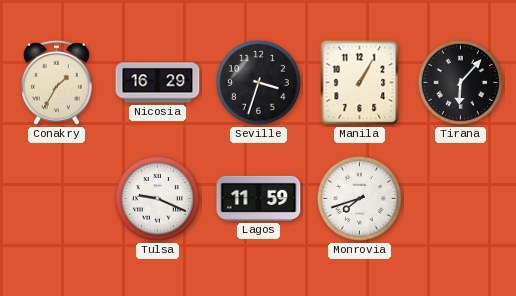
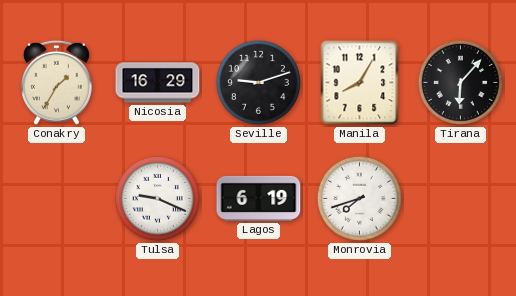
Seville: 3:33 -> 9:12 (258, 82)
Manila: 1:05 -> 8:05 (360, 83)
Lagos: 11:59 -> 6:19 (259, 198)
